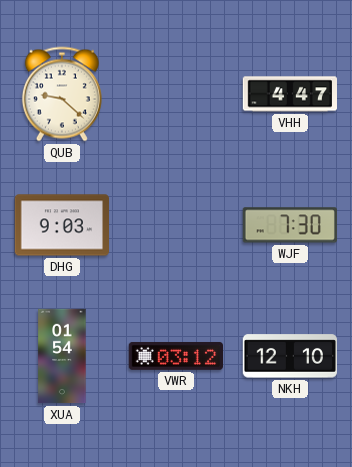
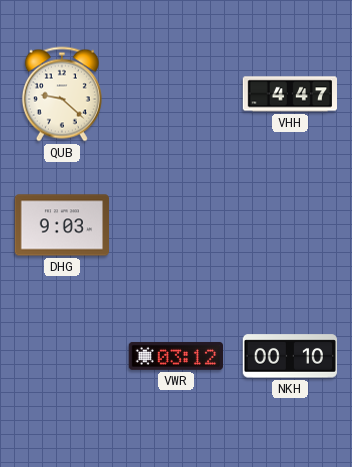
WJF: 7:30 -> none (290, 225)
XUA: 01:54 -> none (62, 356)
NKH: 12:10 -> 00:10 (289, 356)
